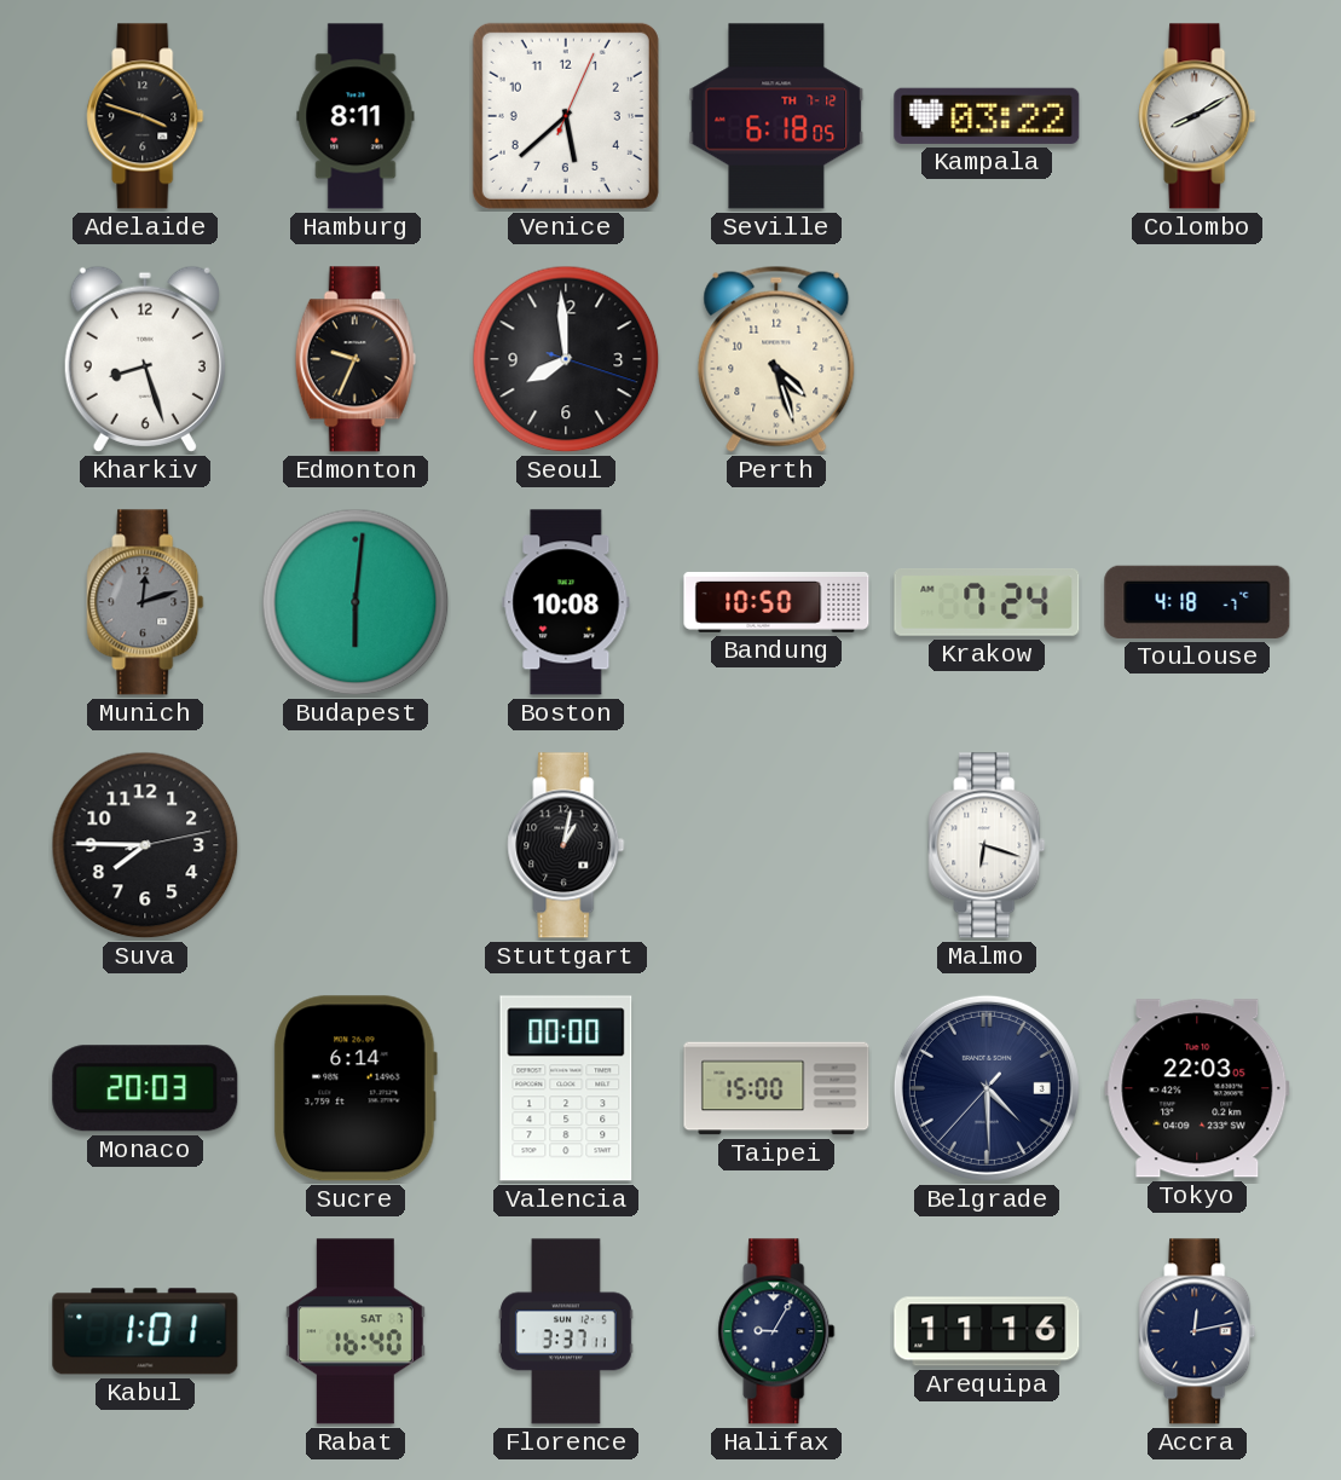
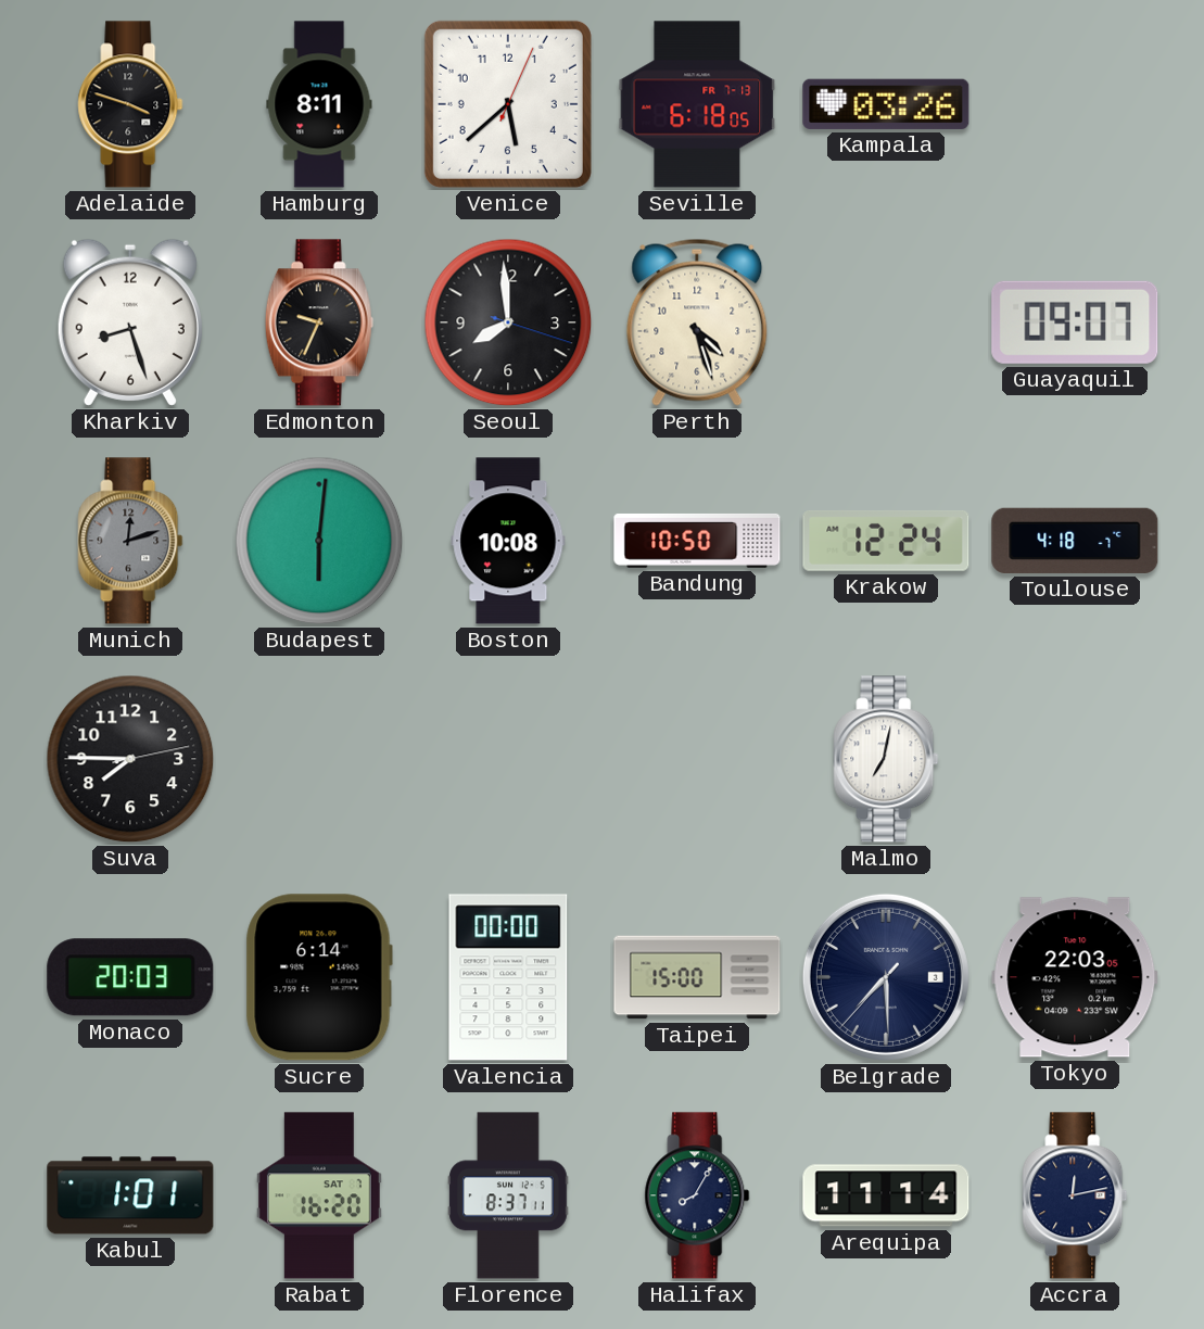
Seville date: TH 7-12 -> FR 7-13 (697, 104)
Kampala: 03:22 -> 03:26 (886, 104)
Colombo: 8:10 -> none (1197, 116)
Guayaquil: none -> 09:07 (1075, 322)
Krakow: 7:24 -> 12:24 (886, 541)
Stuttgart: 1:02 -> none (566, 845)
Malmo: 6:18 -> 7:02 (886, 759)
Belgrade: 4:29 -> 7:29 (886, 977)
Rabat: 16:40 -> 16:20 (319, 1195)
Florence: 3:37 -> 8:37 (508, 1195)
Halifax: 9:05 -> 8:05 (697, 1195)
Arequipa: 11:16 -> 11:14 (886, 1195)
